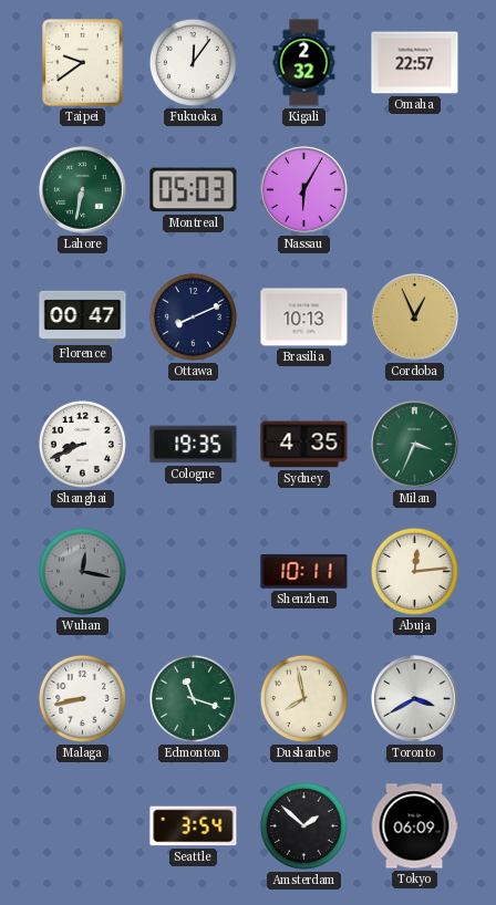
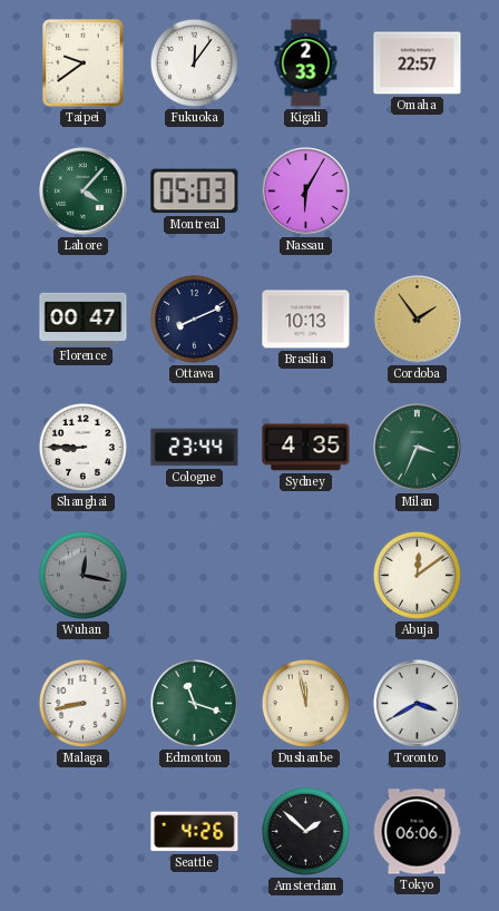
Kigali: 2:32 -> 2:33 (306, 63)
Lahore: 6:32 -> 4:07 (84, 192)
Cordoba: 12:56 -> 1:54 (418, 320)
Shanghai: 8:41 -> 8:45 (82, 447)
Cologne: 19:35 -> 23:44 (195, 448)
Shenzhen: 10:11 -> none (304, 572)
Abuja: 12:14 -> 12:09 (417, 575)
Dushanbe: 7:58 -> 11:58 (305, 703)
Seattle: 3:54 -> 4:26 (195, 832)
Tokyo: 06:09 -> 06:06 (417, 832)
